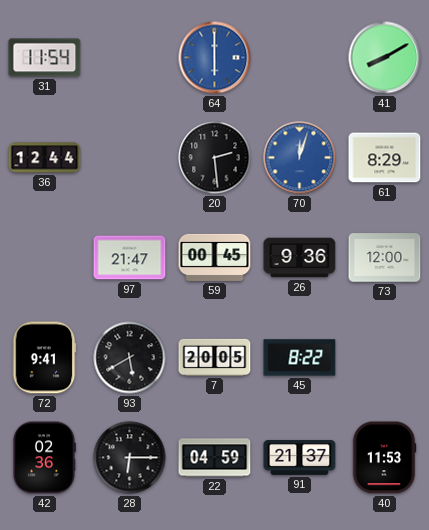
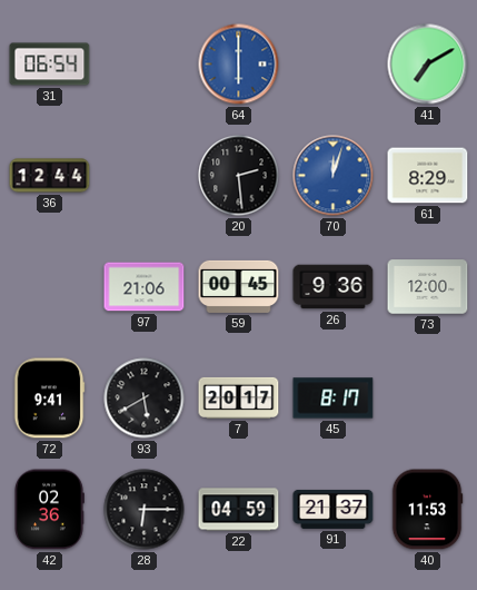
31: 11:54 -> 06:54 (50, 65)
41: 8:10 -> 7:10 (428, 65)
97: 21:47 -> 21:06 (145, 287)
7: 20:05 -> 20:17 (239, 397)
45: 8:22 -> 8:17 (334, 399)
